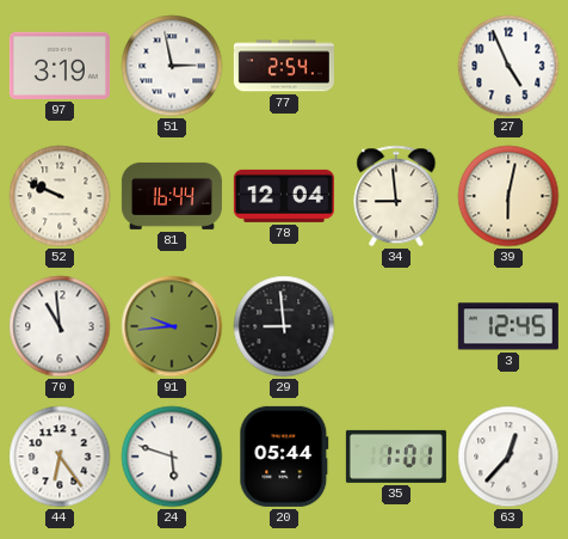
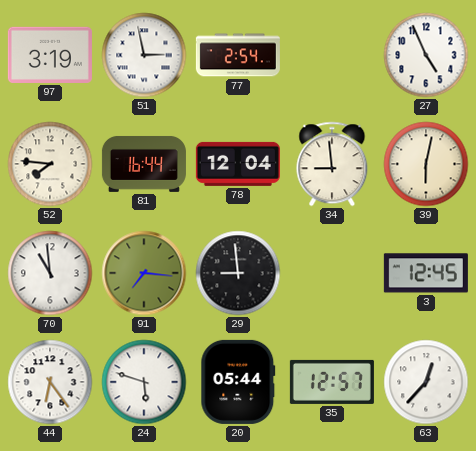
52: 9:49 -> 7:46 (50, 164)
91: 9:44 -> 7:16 (144, 273)
35: 1:01 -> 12:57 (332, 382)
